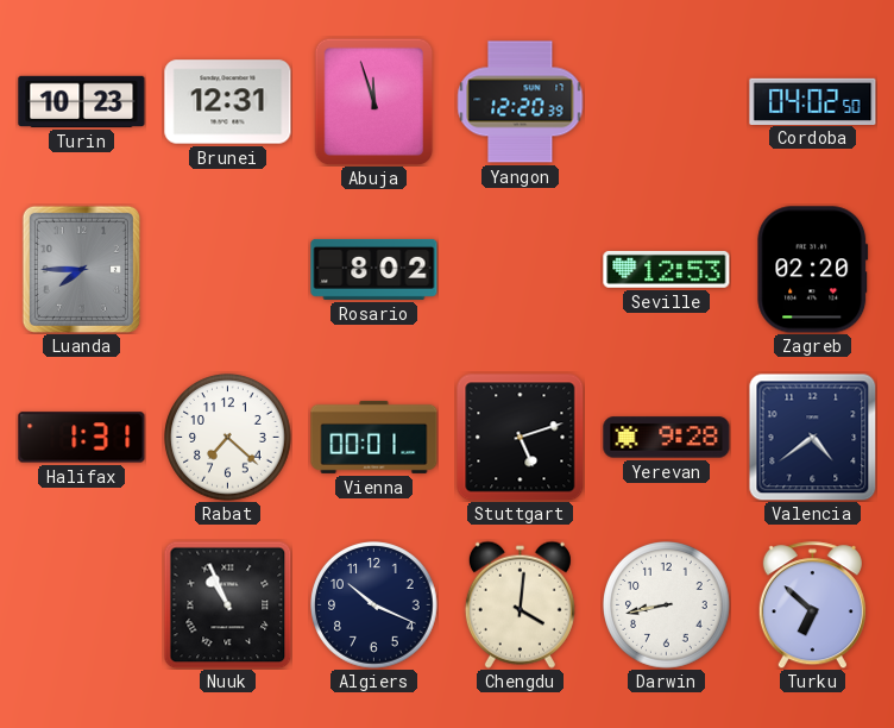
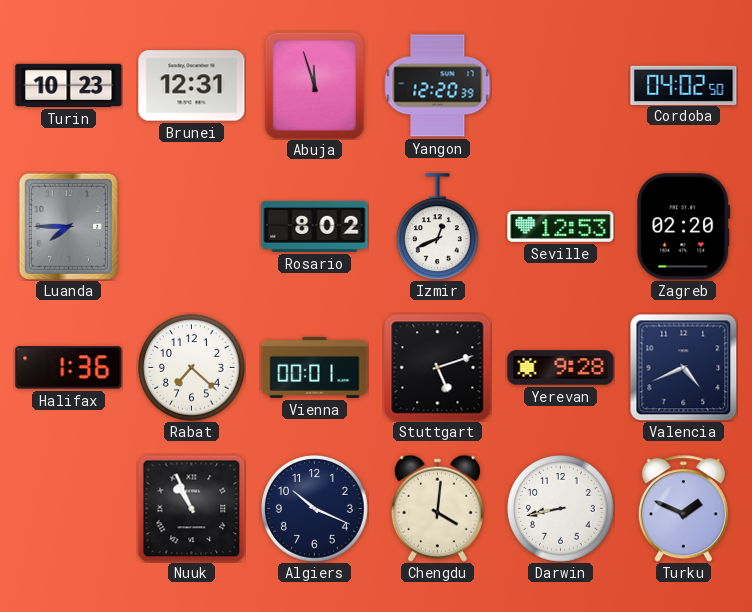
Izmir: none -> 12:41 (438, 227)
Halifax: 1:31 -> 1:36 (69, 368)
Valencia: 4:39 -> 4:41 (683, 367)
Turku: 6:52 -> 1:49 (683, 509)
